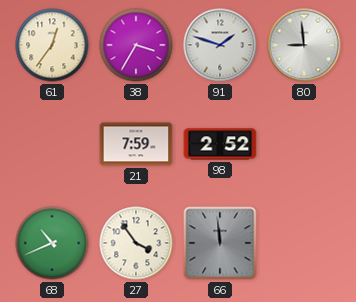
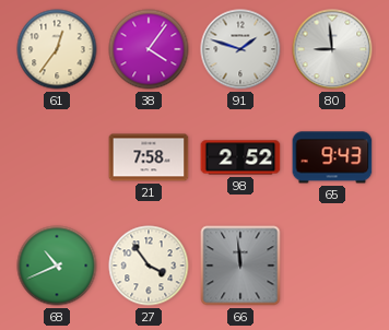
38: 3:35 -> 4:06 (149, 49)
21: 7:59 -> 7:58 (149, 157)
65: none -> 9:43 (332, 157)
